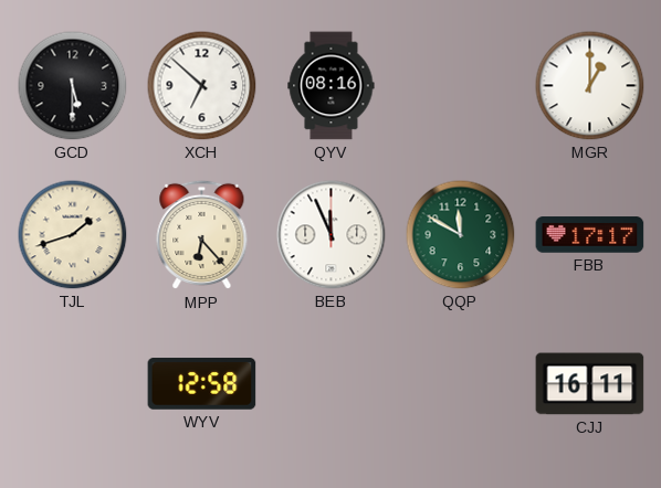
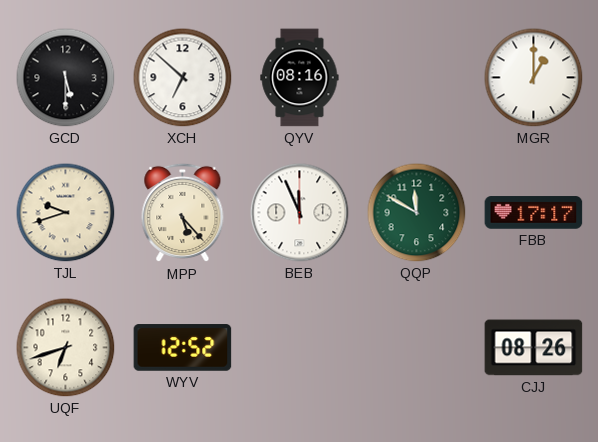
TJL: 1:42 -> 9:42 (66, 213)
MPP: 6:23 -> 5:23 (183, 213)
UQF: none -> 6:42 (66, 348)
WYV: 12:58 -> 12:52 (183, 348)
CJJ: 16:11 -> 08:26 (534, 348)
